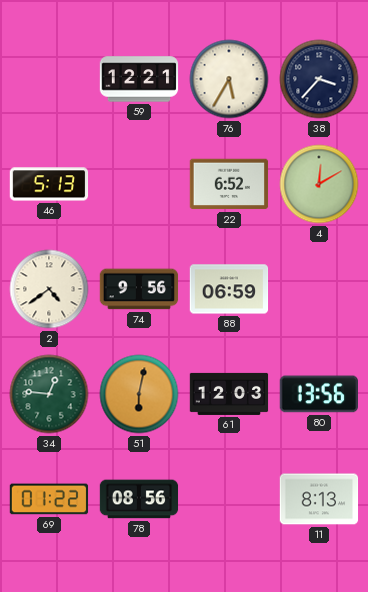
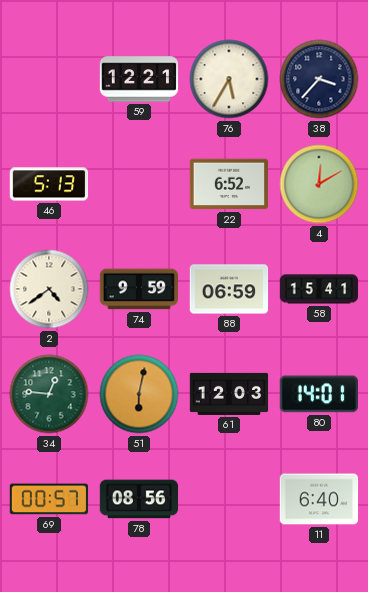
74: 9:56 -> 9:59 (139, 289)
58: none -> 15:41 (319, 289)
80: 13:56 -> 14:01 (318, 394)
69: 01:22 -> 00:57 (49, 499)
11: 8:13 -> 6:40 (319, 499)
